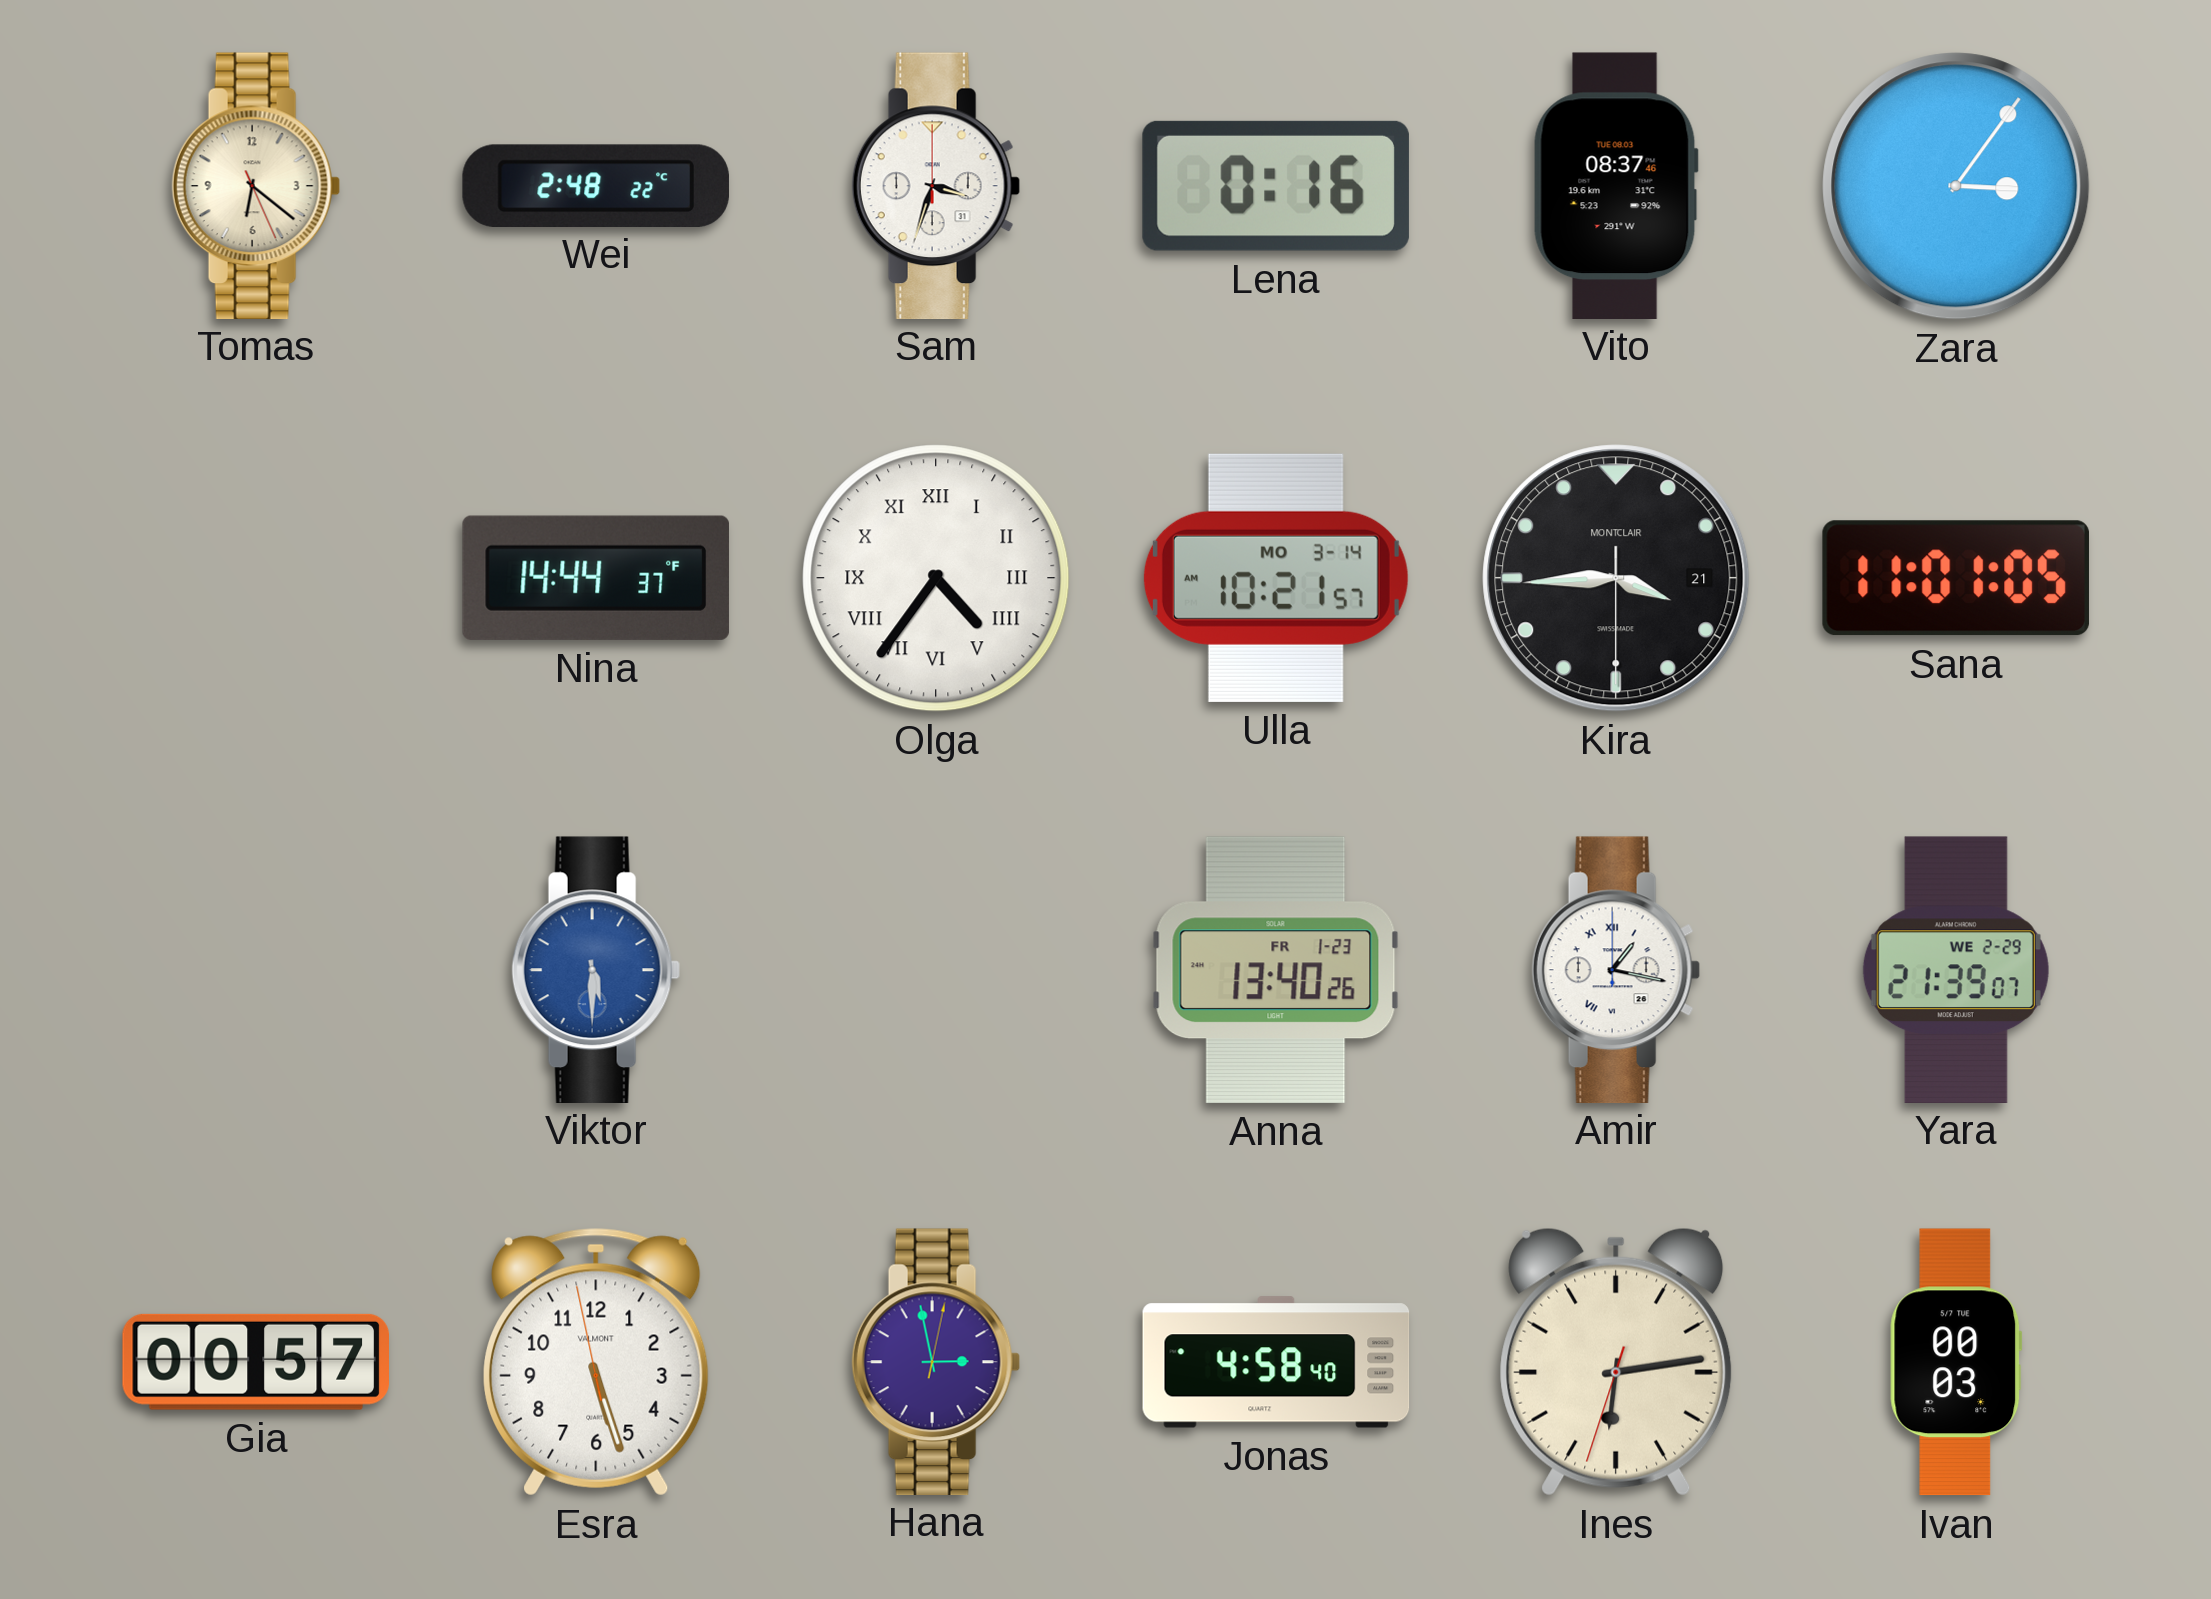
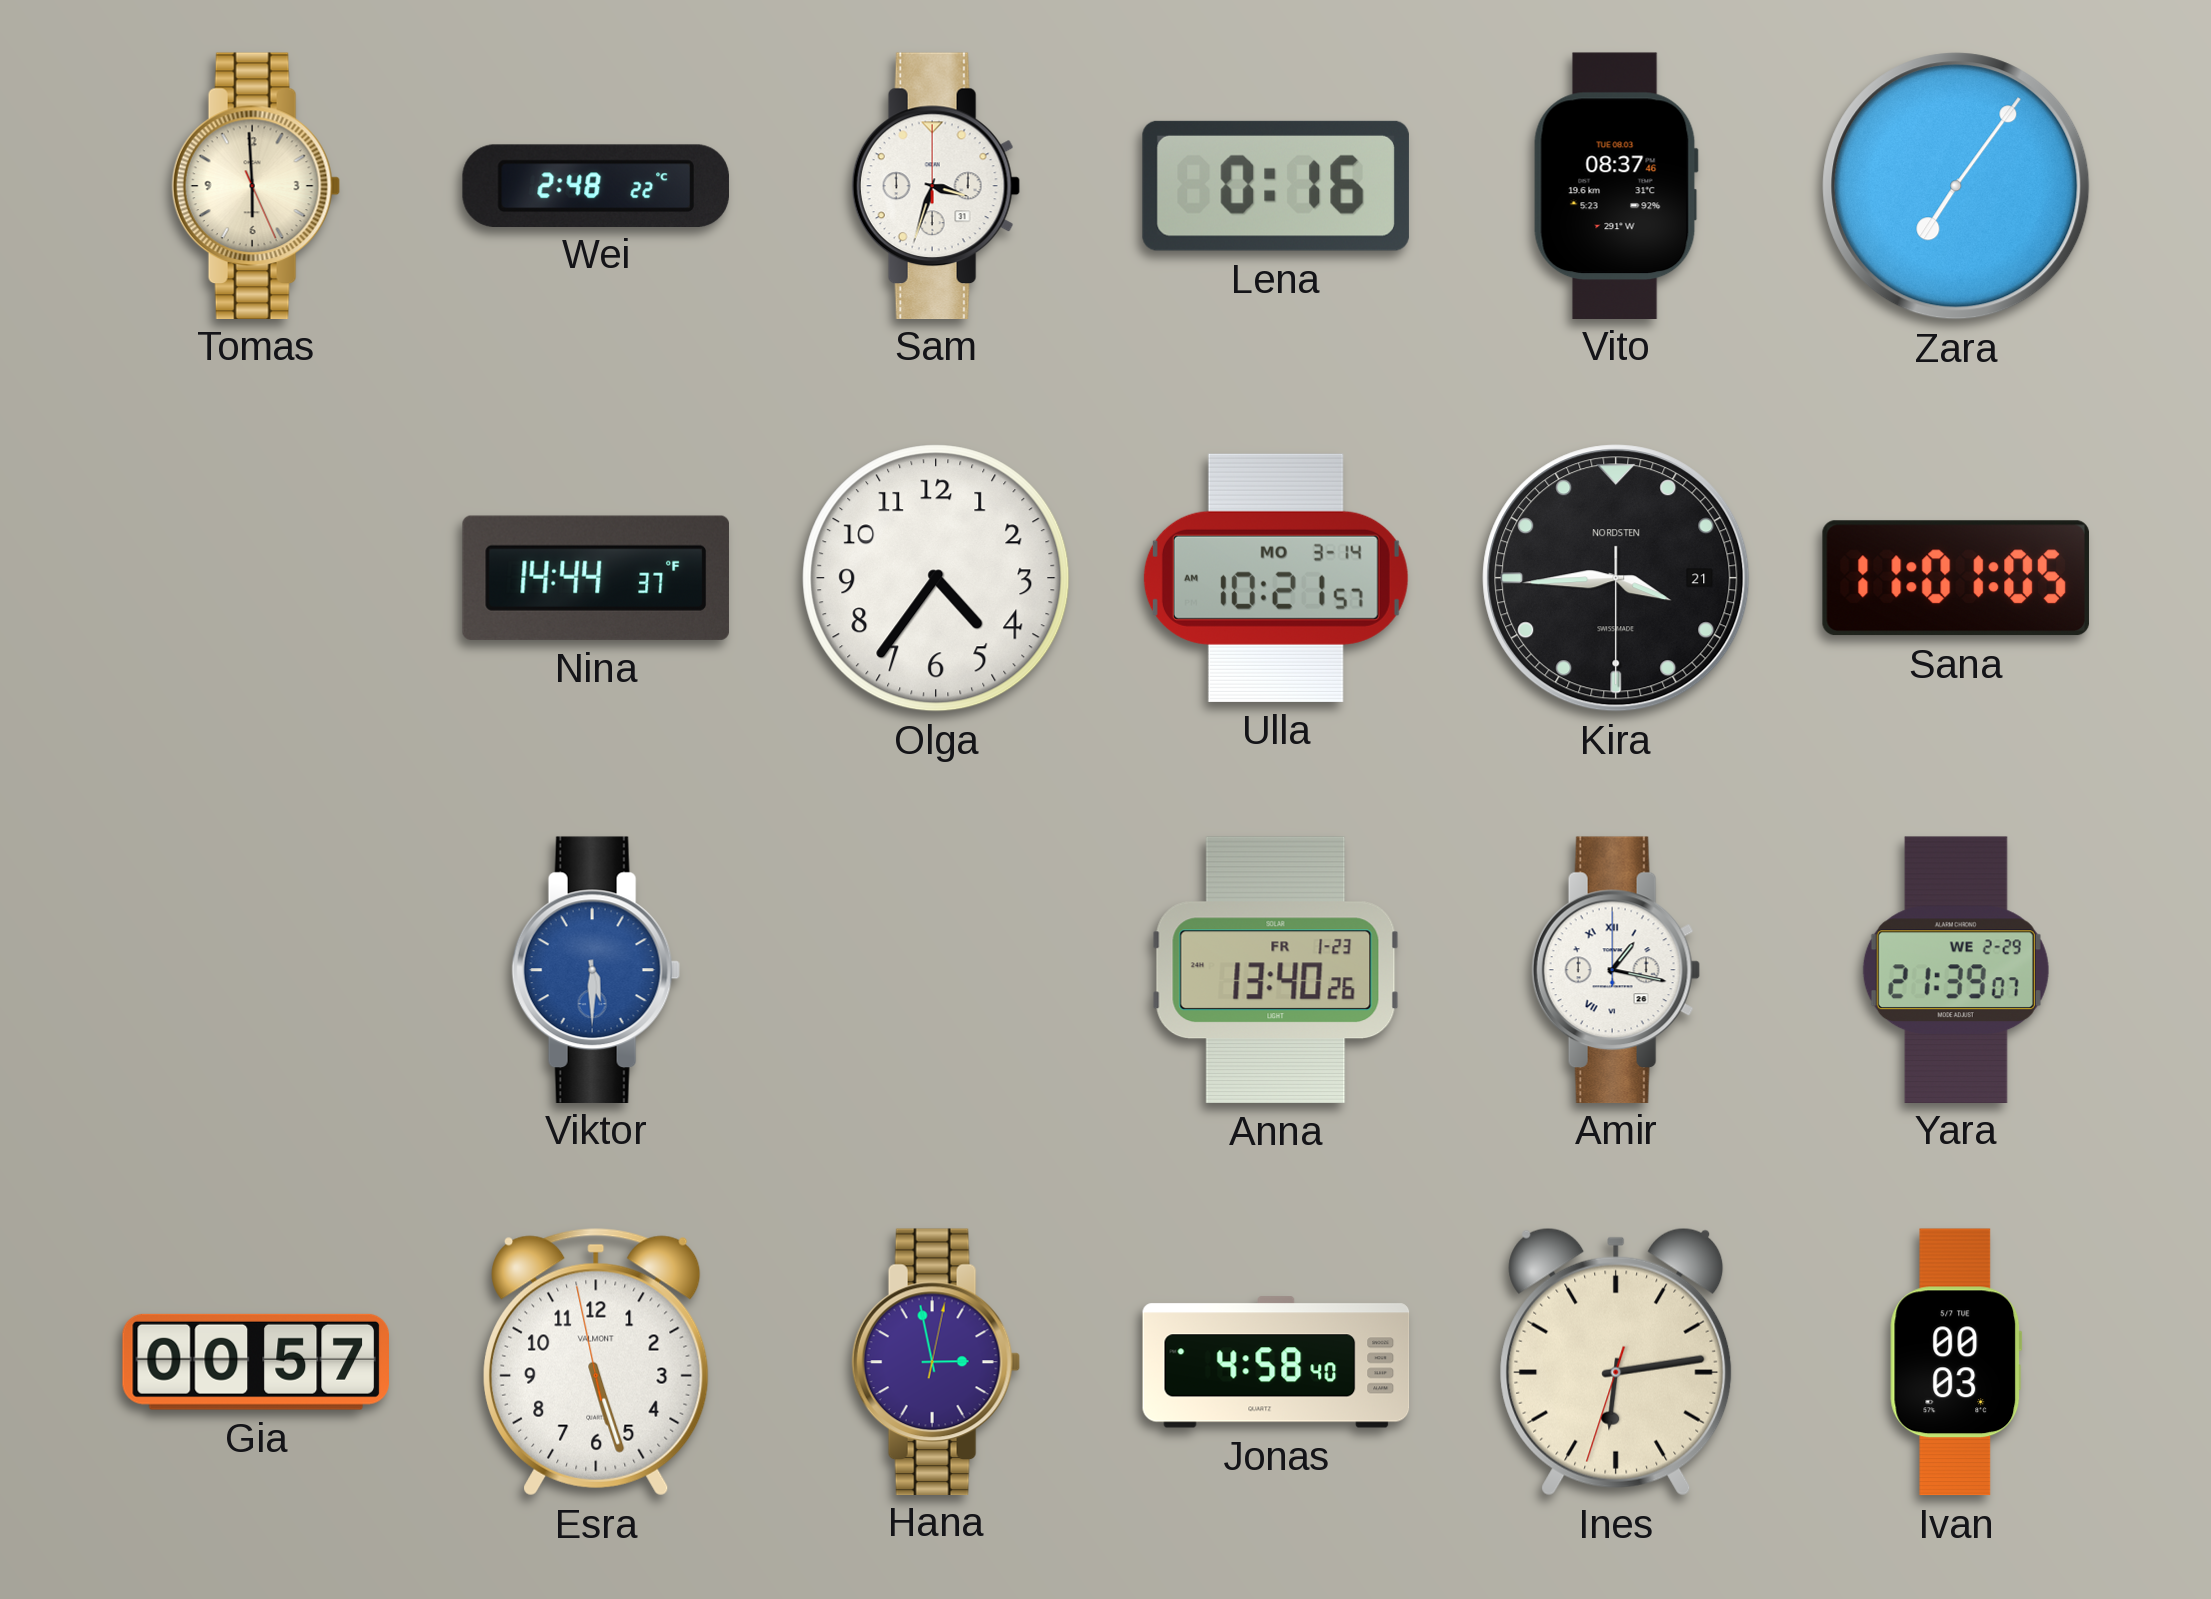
Tomas: 6:21 -> 5:59 (256, 185)
Zara: 3:06 -> 7:06 (1956, 186)
Olga numerals: Roman -> Arabic (936, 578)
Kira brand: MONTCLAIR -> NORDSTEN (1616, 578)
